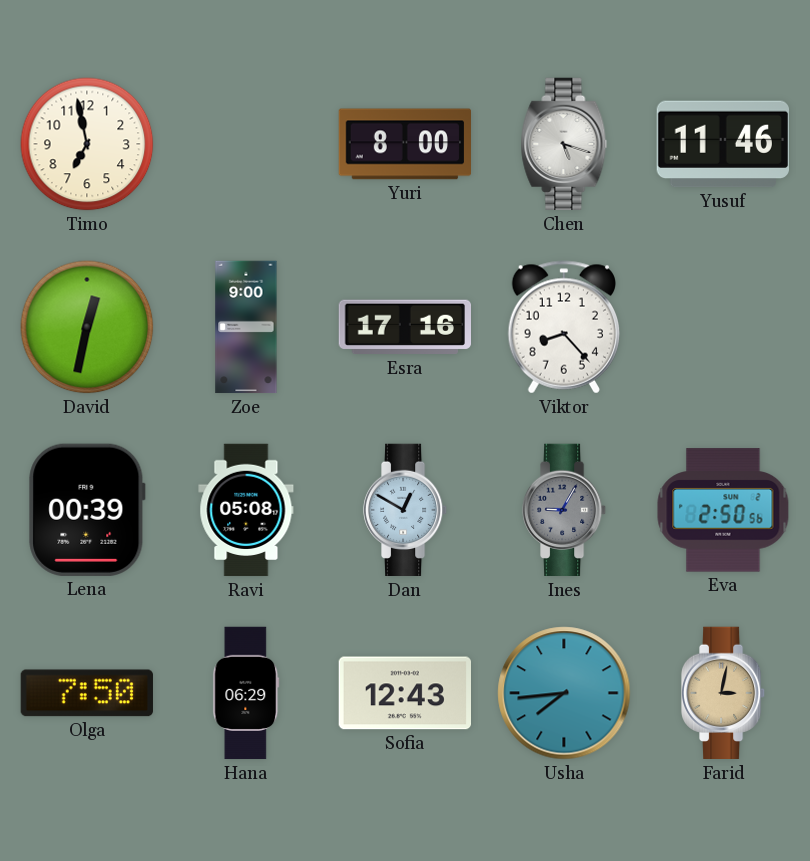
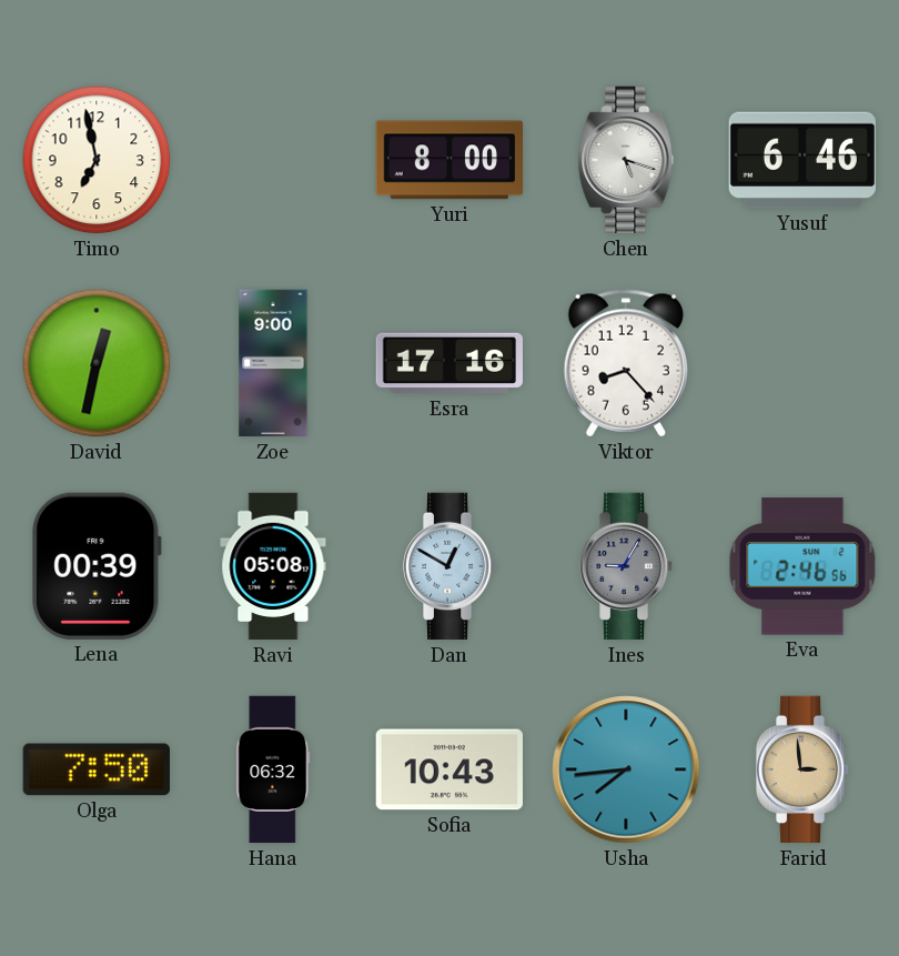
Yusuf: 11:46 -> 6:46 (801, 160)
Eva: 2:50 -> 2:46 (802, 566)
Hana: 06:29 -> 06:32 (273, 769)
Sofia: 12:43 -> 10:43 (448, 769)
Farid: 3:02 -> 2:59 (802, 769)
